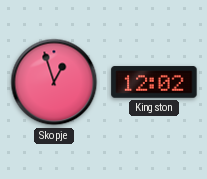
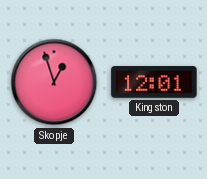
Kingston: 12:02 -> 12:01 (154, 82)
